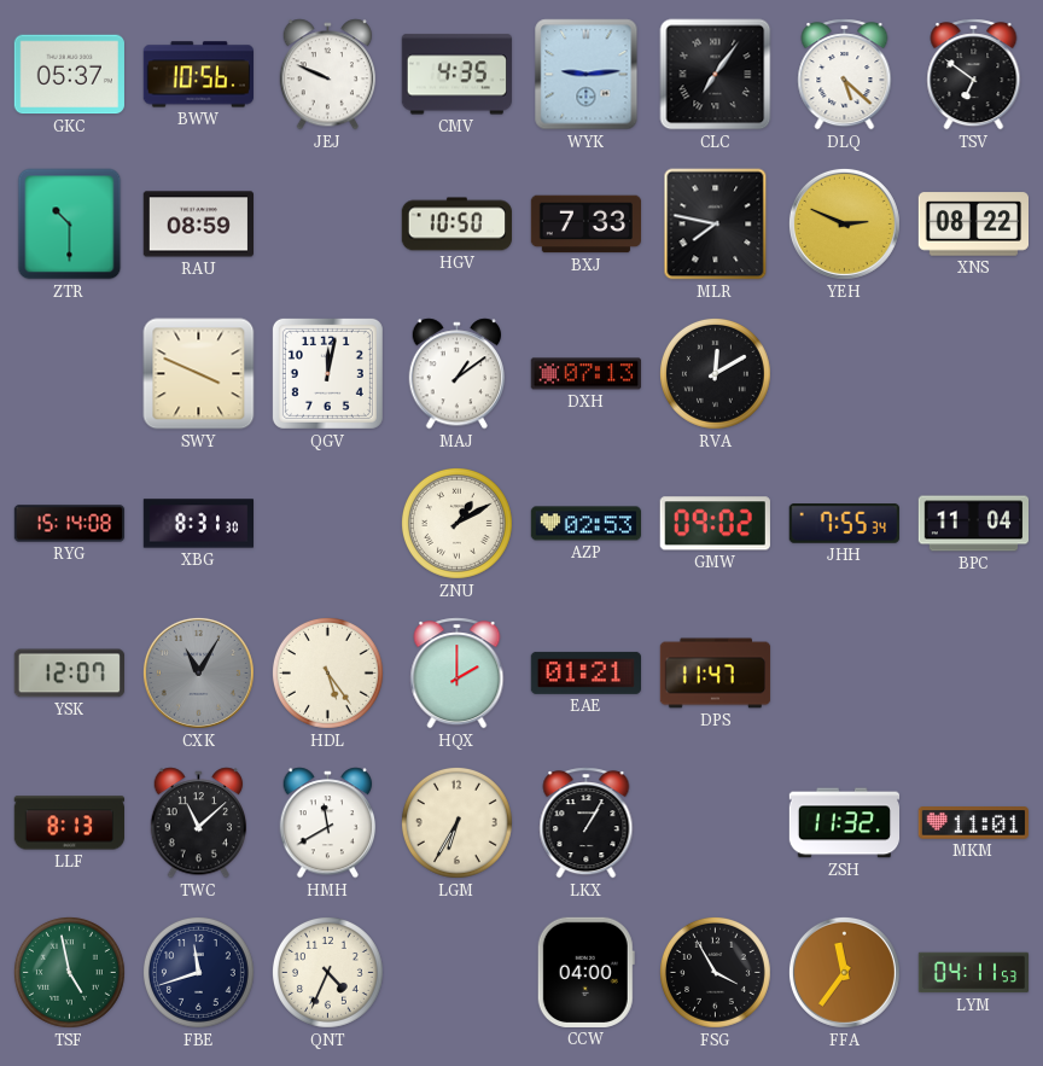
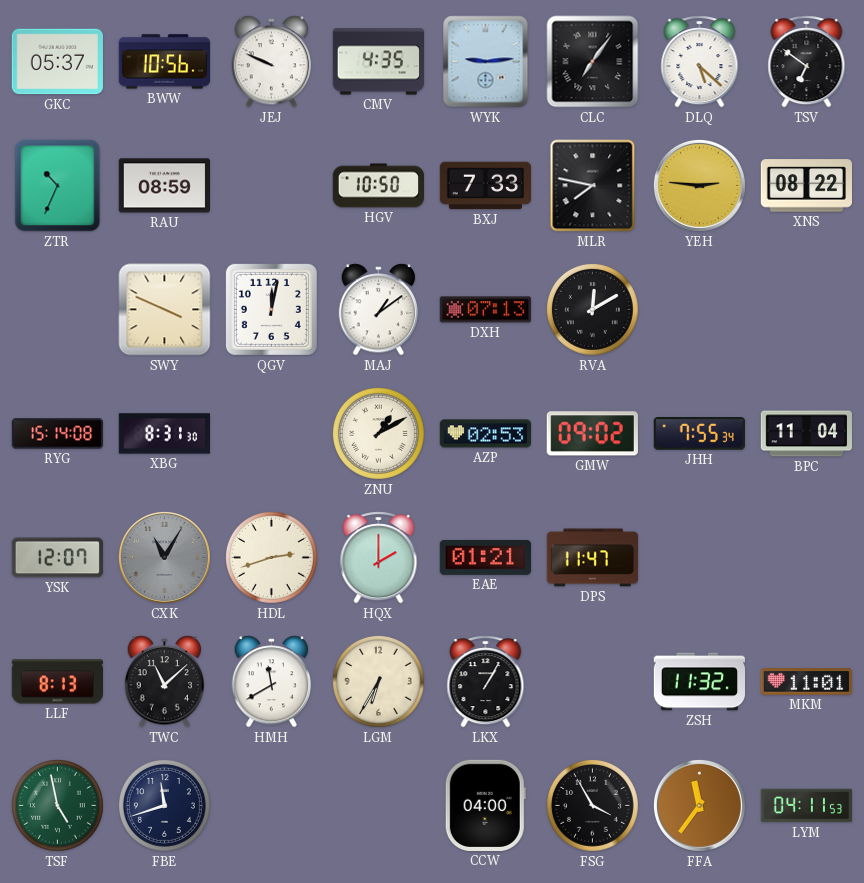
ZTR: 10:30 -> 10:34 (58, 186)
YEH: 2:49 -> 2:46 (699, 185)
HDL: 5:24 -> 2:42 (271, 557)
QNT: 4:34 -> none (327, 972)
